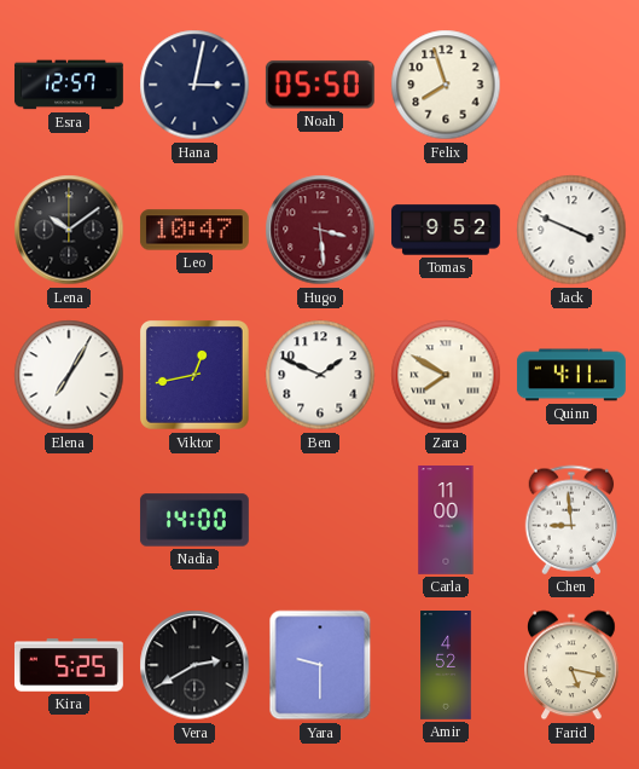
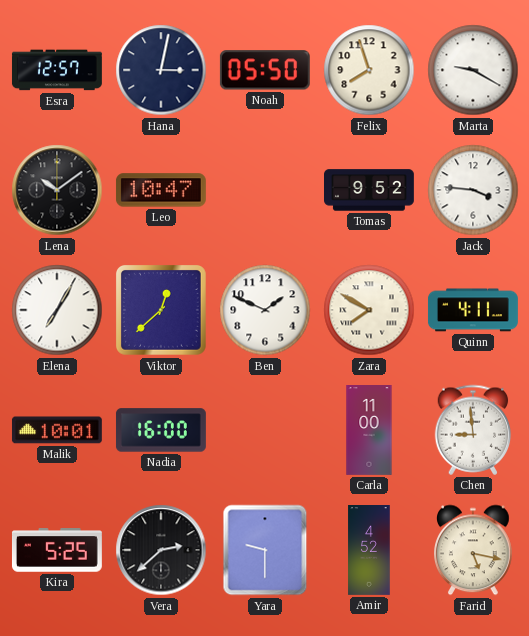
Marta: none -> 9:20 (473, 70)
Hugo: 3:29 -> none (320, 230)
Jack: 3:49 -> 3:46 (473, 190)
Viktor: 12:43 -> 12:38 (162, 311)
Malik: none -> 10:01 (57, 430)
Nadia: 14:00 -> 16:00 (161, 430)
Vera: 2:40 -> 2:38 (161, 550)
